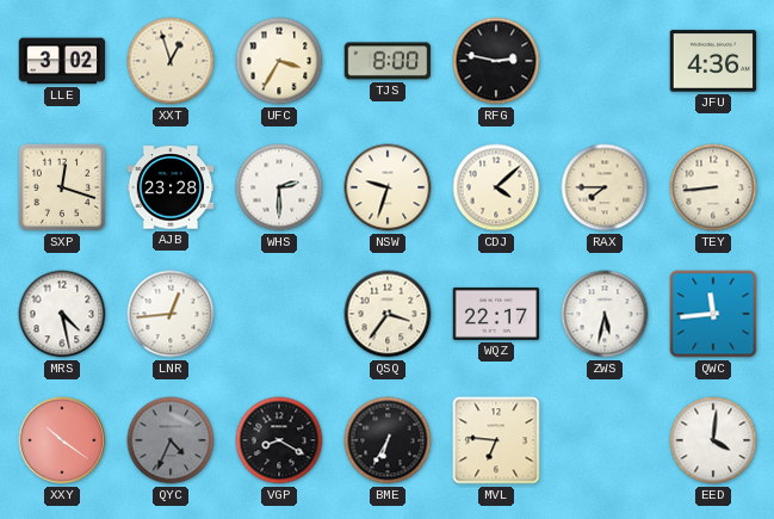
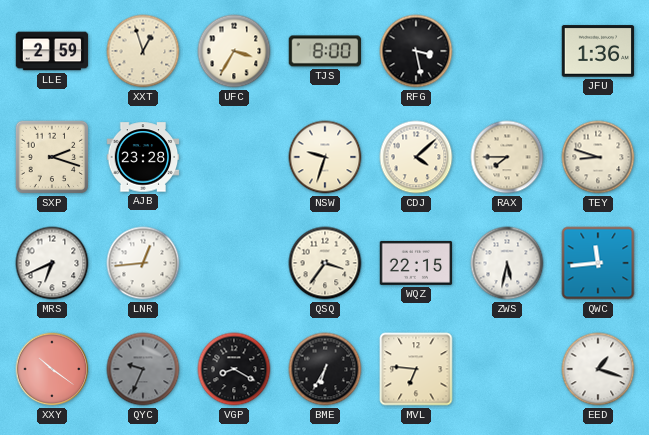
LLE: 3:02 -> 2:59 (52, 51)
RFG: 2:47 -> 3:28 (416, 51)
JFU: 4:36 -> 1:36 (598, 51)
SXP: 12:18 -> 2:18 (52, 157)
WHS: 2:30 -> none (279, 187)
TEY: 8:44 -> 8:48 (598, 157)
MRS: 4:28 -> 6:41 (52, 263)
WQZ: 22:17 -> 22:15 (416, 263)
QYC: 4:34 -> 9:34 (143, 369)
EED: 4:01 -> 1:18 (598, 369)
